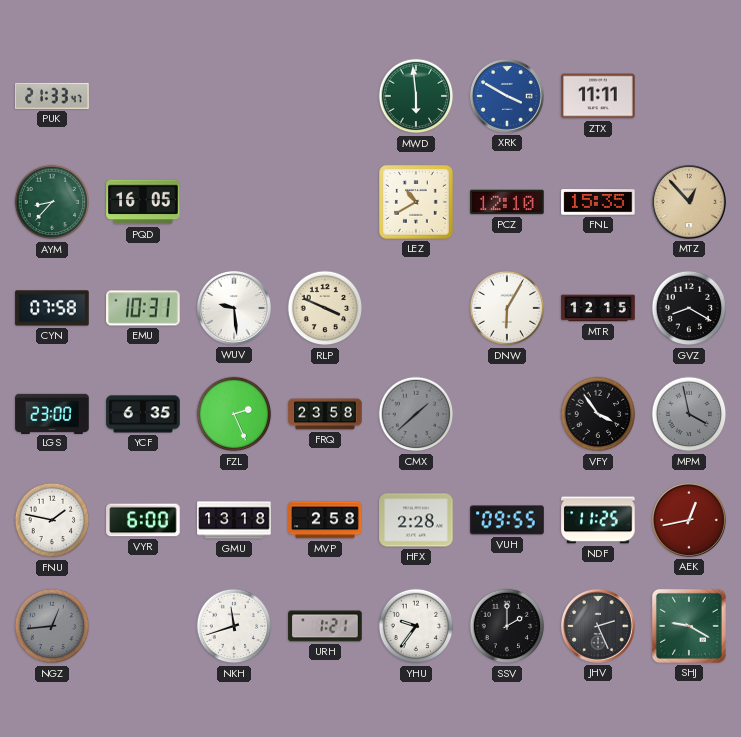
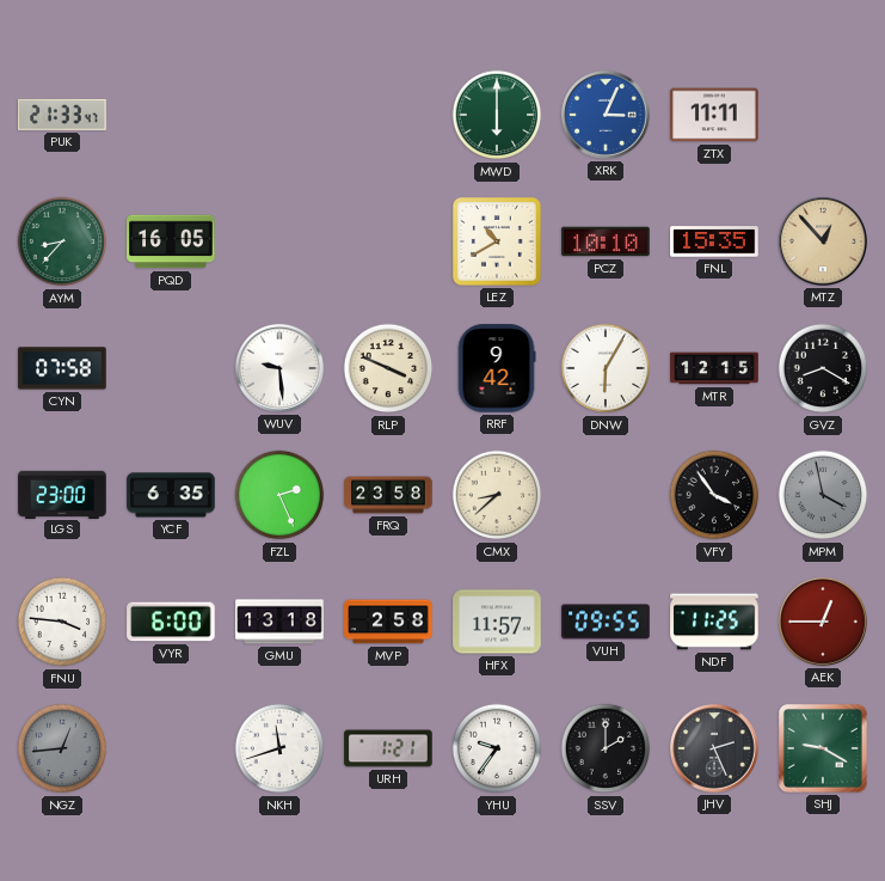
MWD: 5:59 -> 6:00 (497, 115)
XRK: 3:50 -> 3:04 (606, 115)
PCZ: 12:10 -> 10:10 (606, 241)
EMU: 10:31 -> none (143, 308)
RRF: none -> 9:42 (497, 368)
CMX: 1:38 -> 8:38 (497, 495)
CMX dial: grey -> cream (497, 495)
FNU: 1:47 -> 3:46 (62, 622)
HFX: 2:28 -> 11:57 (497, 622)
AEK: 12:43 -> 12:45 (823, 622)
